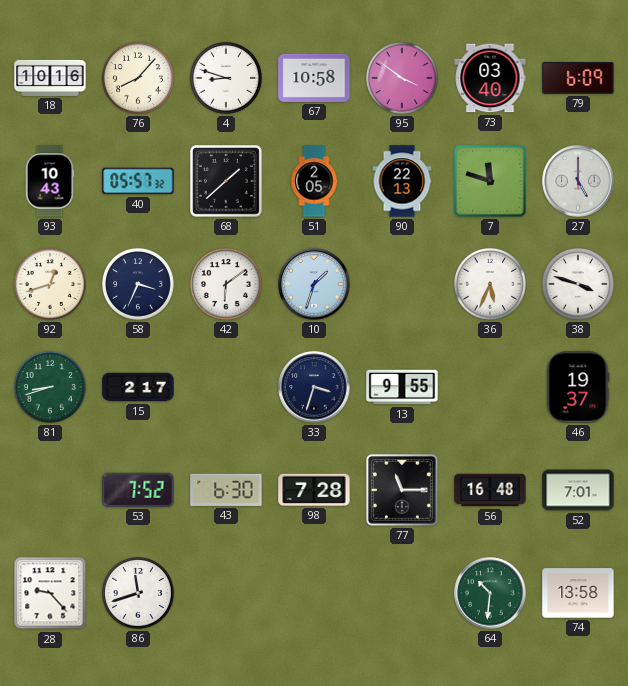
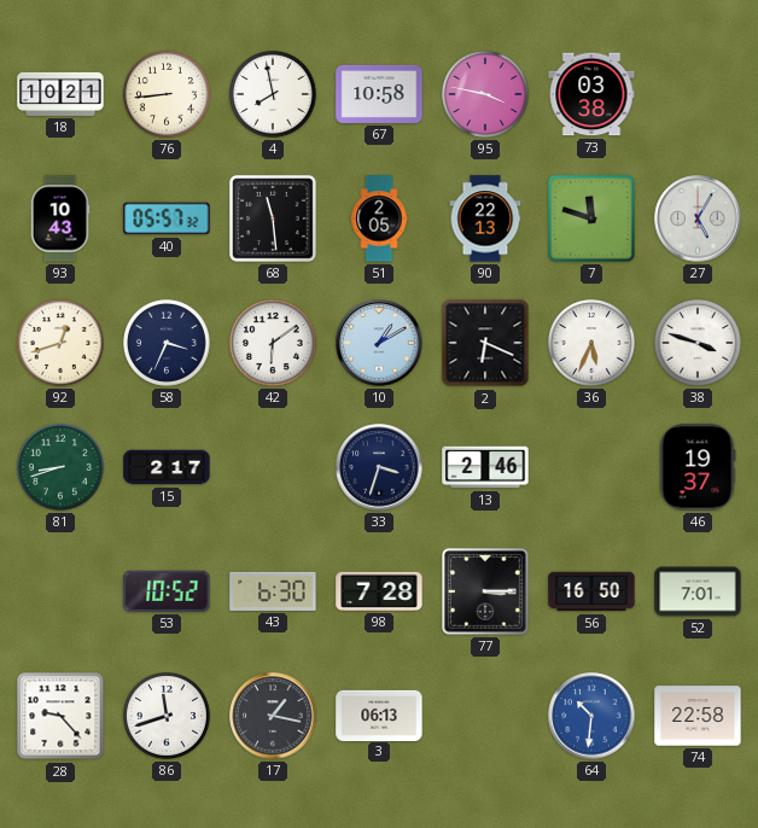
18: 10:16 -> 10:21 (60, 94)
76: 8:07 -> 8:44 (167, 94)
4: 8:48 -> 7:58 (273, 94)
95: 3:51 -> 3:47 (485, 94)
73: 03:40 -> 03:38 (591, 94)
79: 6:09 -> none (578, 78)
68: 1:38 -> 11:29 (274, 220)
27: 5:00 -> 5:05 (698, 218)
10: 1:33 -> 1:10 (379, 343)
2: none -> 6:19 (485, 343)
13: 9:55 -> 2:46 (485, 467)
53: 7:52 -> 10:52 (167, 591)
77: 11:15 -> 3:15 (485, 591)
56: 16:48 -> 16:50 (591, 591)
17: none -> 1:17 (273, 716)
3: none -> 06:13 (379, 715)
64 dial: green -> blue (591, 716)
74: 13:58 -> 22:58 (698, 716)
